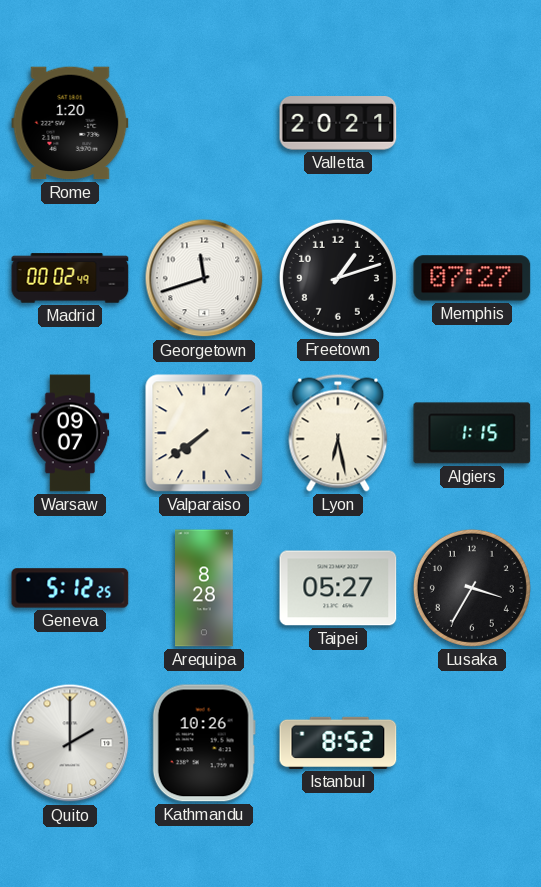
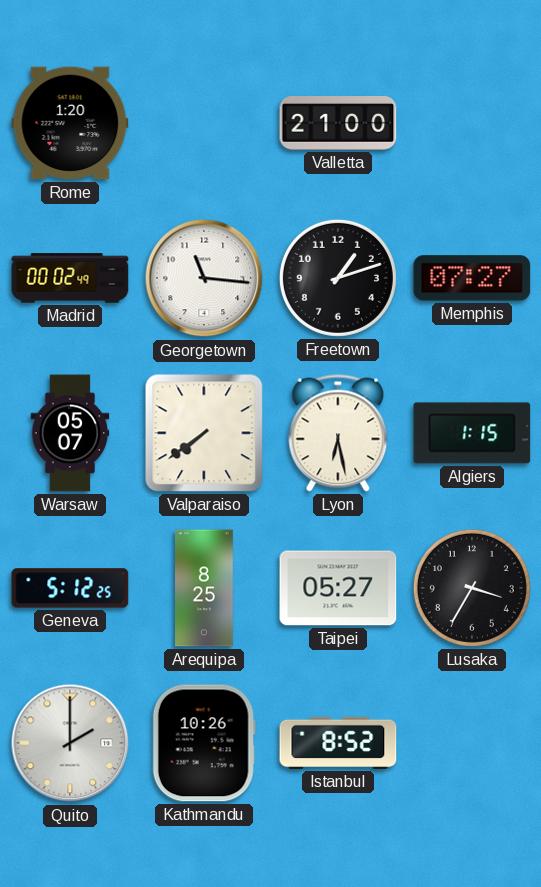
Valletta: 20:21 -> 21:00 (338, 123)
Georgetown: 11:42 -> 11:16 (204, 278)
Warsaw: 09:07 -> 05:07 (70, 433)
Arequipa: 8:28 -> 8:25 (204, 588)
